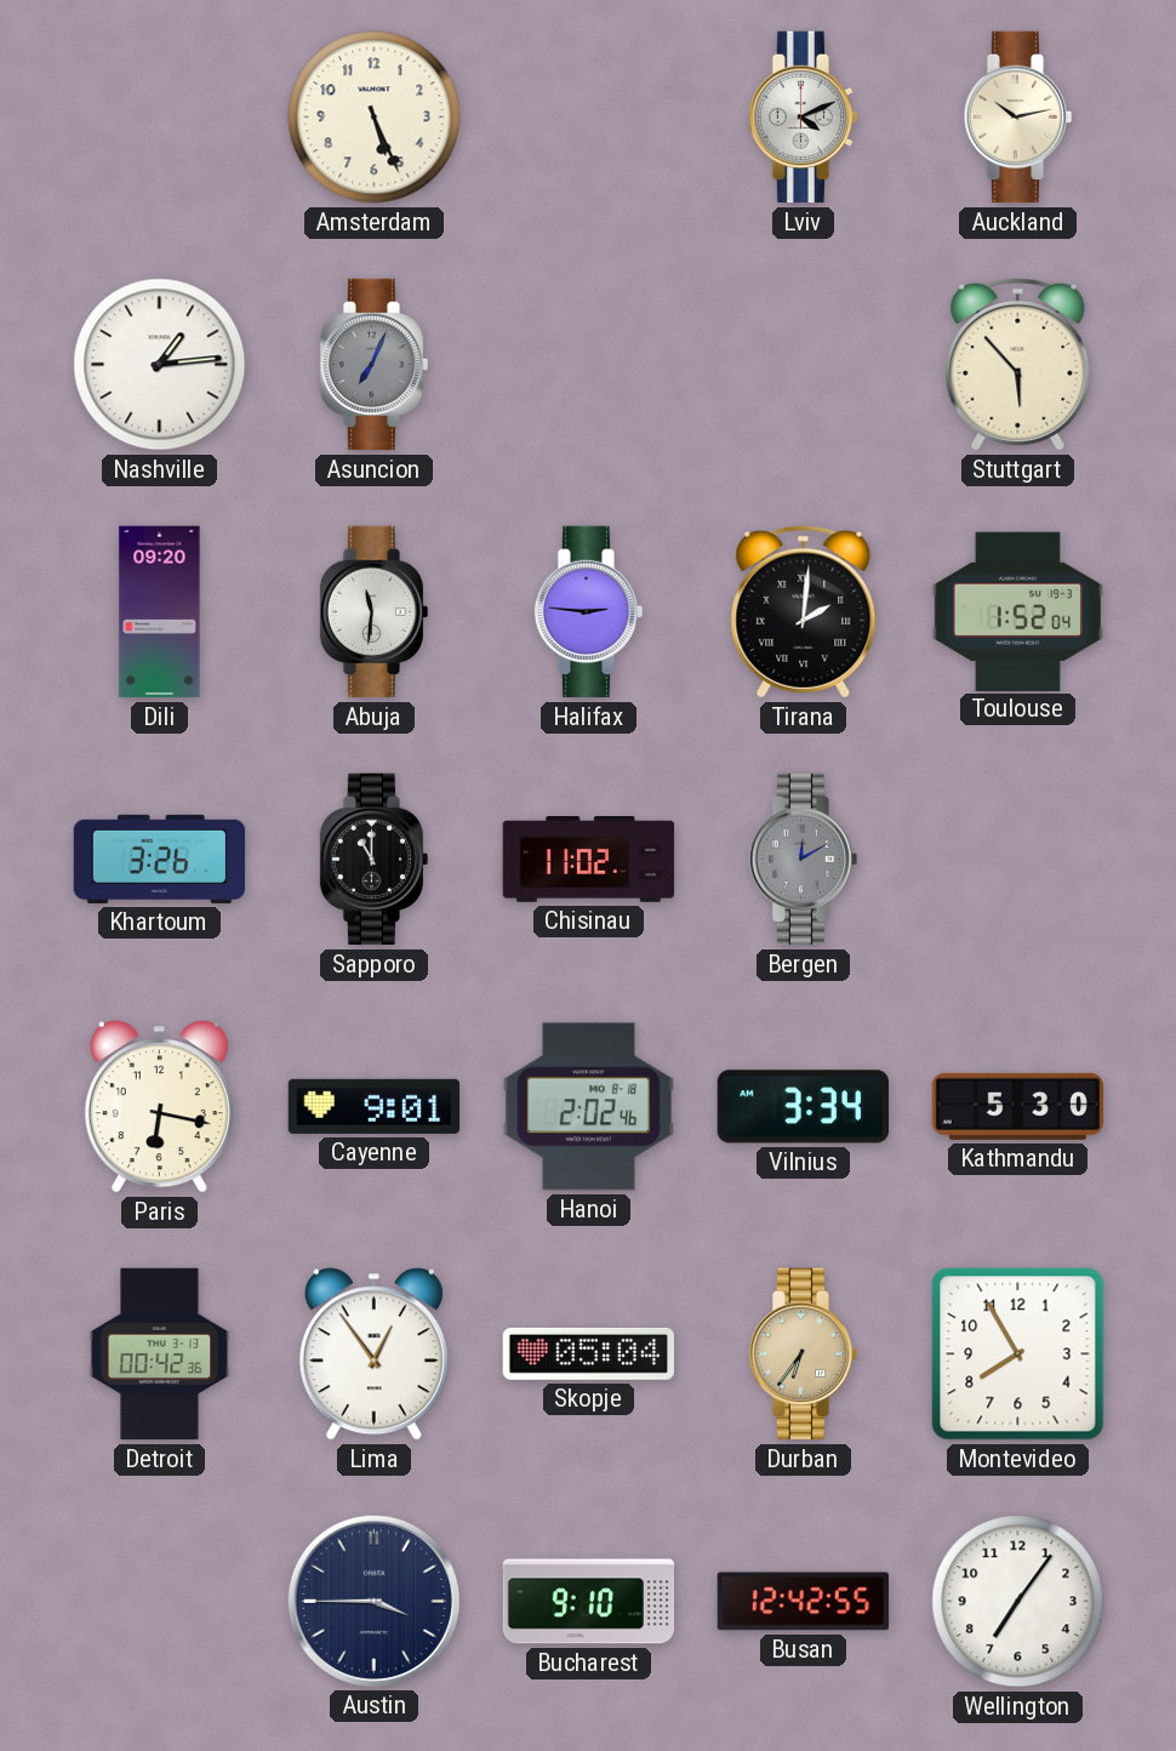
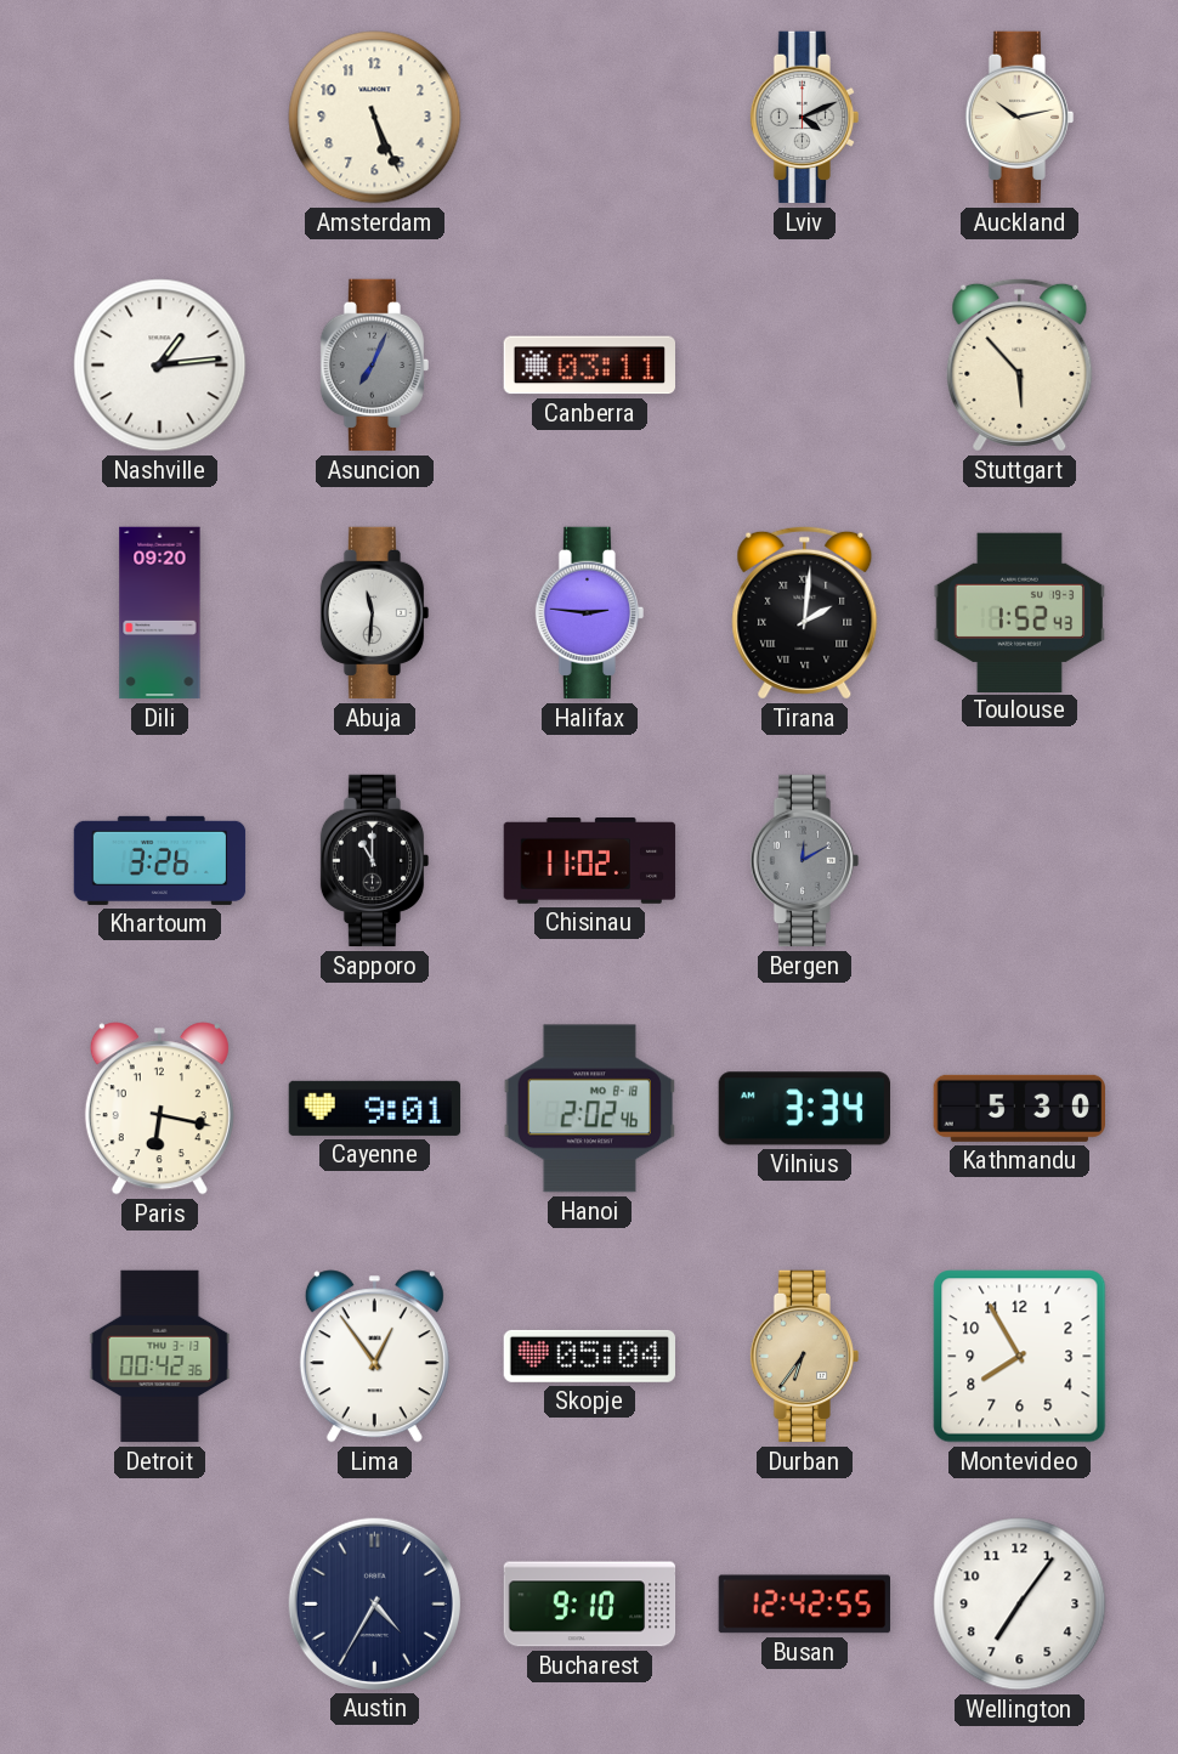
Canberra: none -> 03:11 (589, 366)
Toulouse: 1:52:04 -> 1:52:43 (1019, 612)
Austin: 3:45 -> 4:35 (374, 1603)
